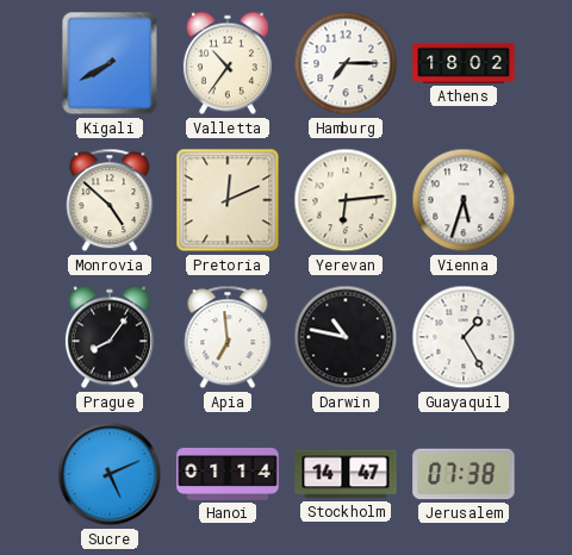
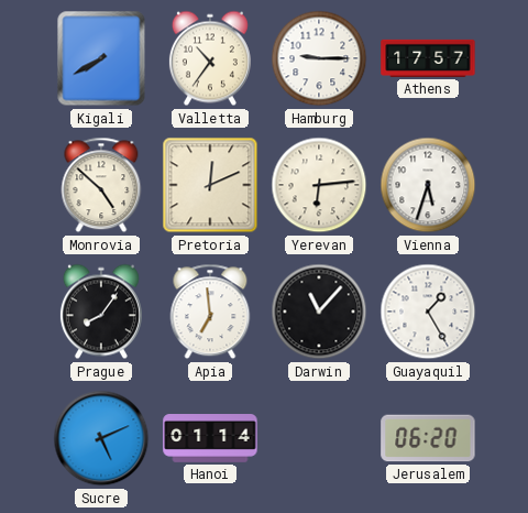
Hamburg: 7:15 -> 9:15 (319, 58)
Athens: 18:02 -> 17:57 (428, 58)
Darwin: 10:47 -> 11:07 (319, 312)
Stockholm: 14:47 -> none (346, 474)
Jerusalem: 07:38 -> 06:20 (428, 438)
